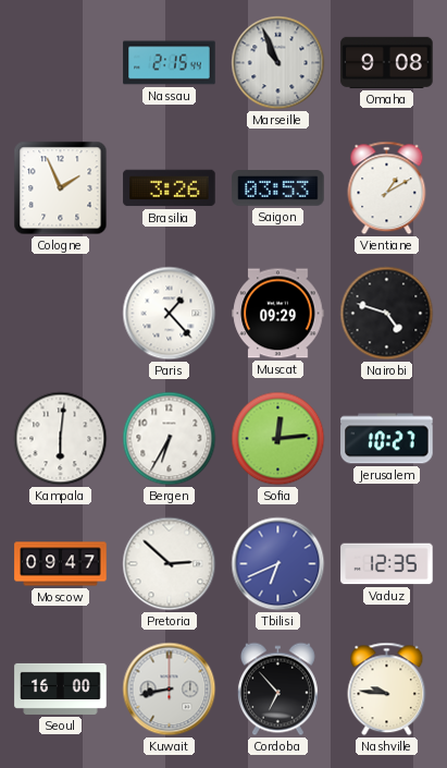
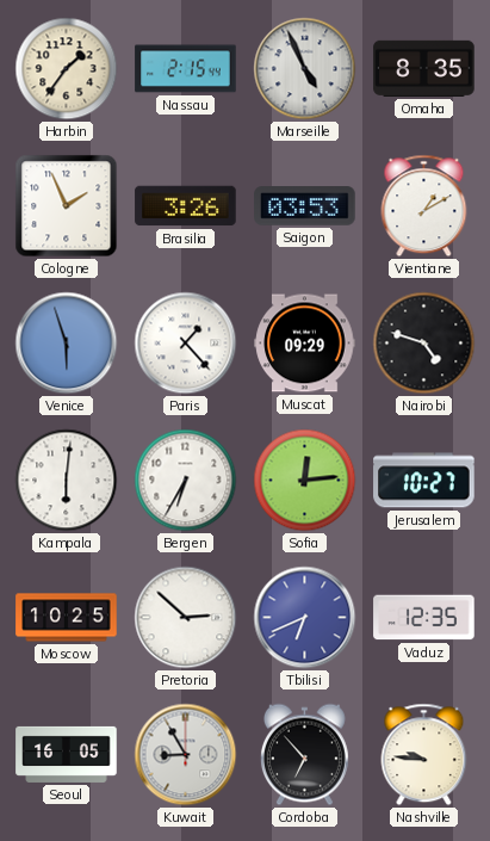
Harbin: none -> 1:36 (67, 69)
Marseille: 10:56 -> 4:56 (305, 69)
Omaha: 9:08 -> 8:35 (424, 68)
Venice: none -> 5:57 (67, 344)
Moscow: 09:47 -> 10:25 (67, 618)
Seoul: 16:00 -> 16:05 (67, 754)
Kuwait: 8:43 -> 8:55 (186, 755)
